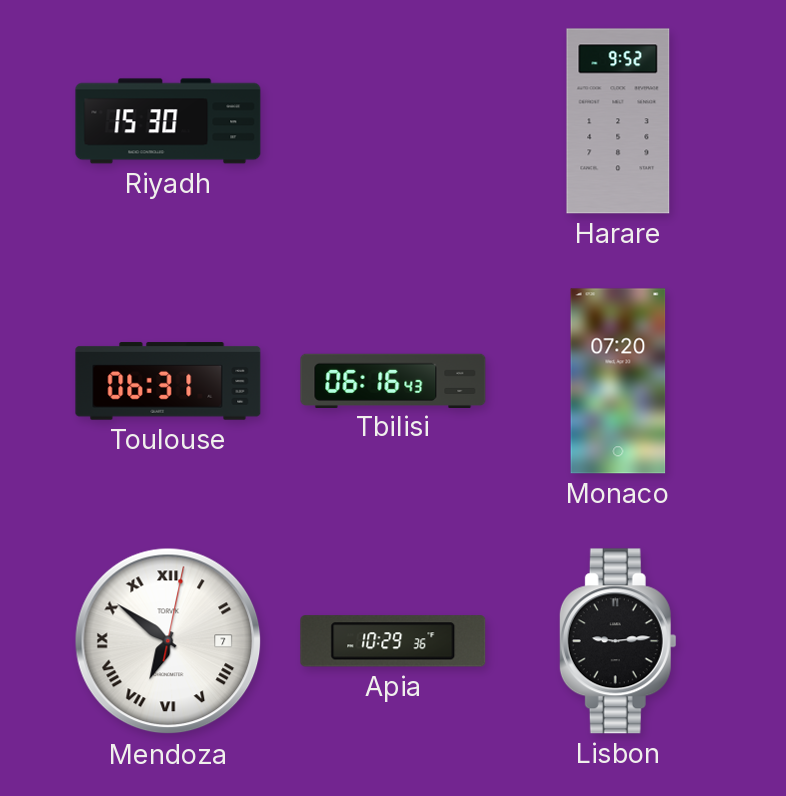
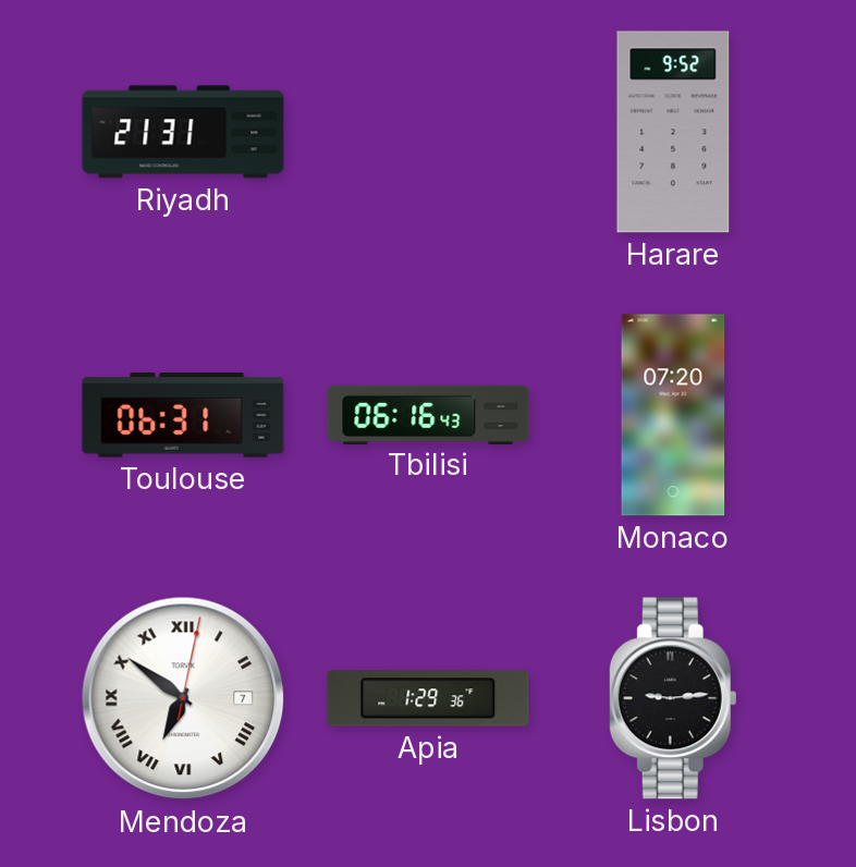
Riyadh: 15:30 -> 21:31 (183, 132)
Apia: 10:29 -> 1:29 (428, 698)
